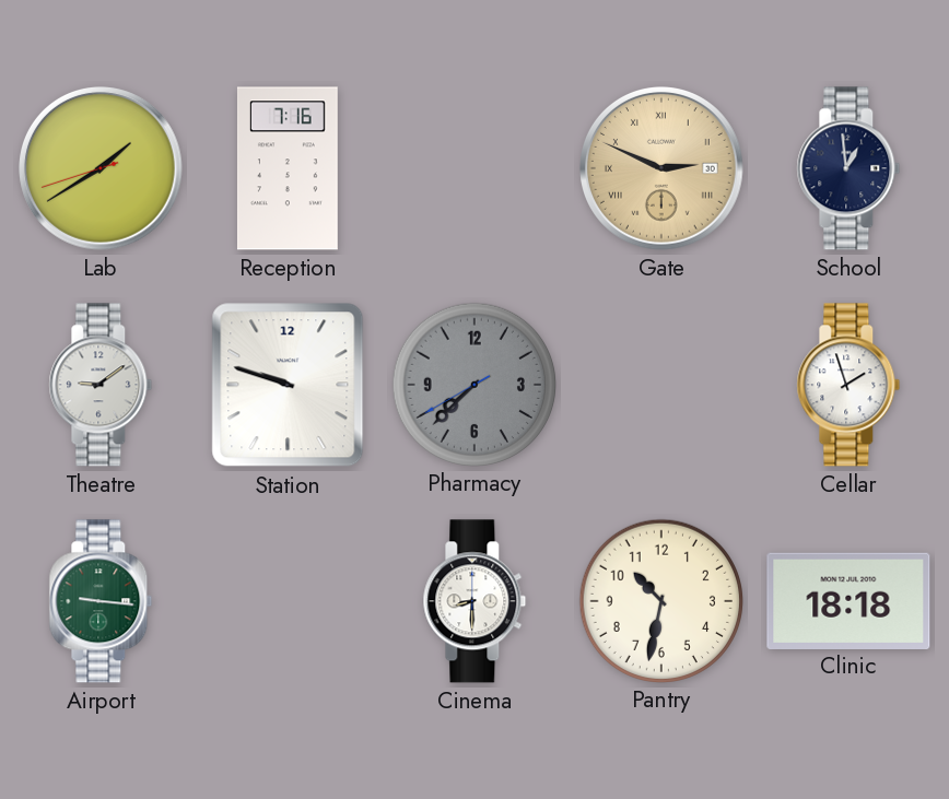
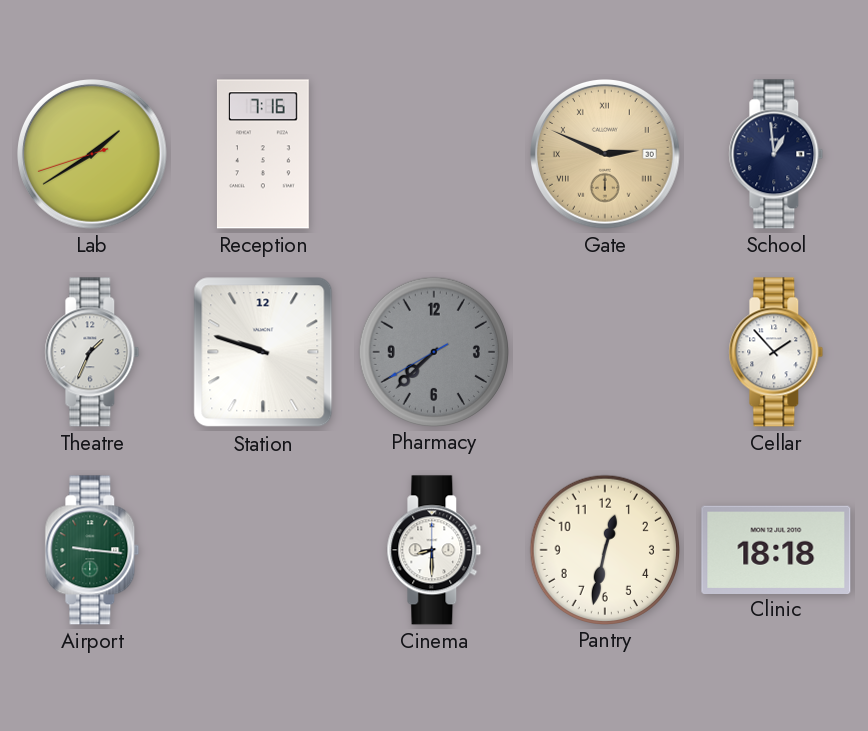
Theatre: 9:09 -> 1:34 (92, 352)
Cellar: 1:57 -> 1:53 (776, 352)
Pantry: 10:32 -> 12:32 (604, 549)
